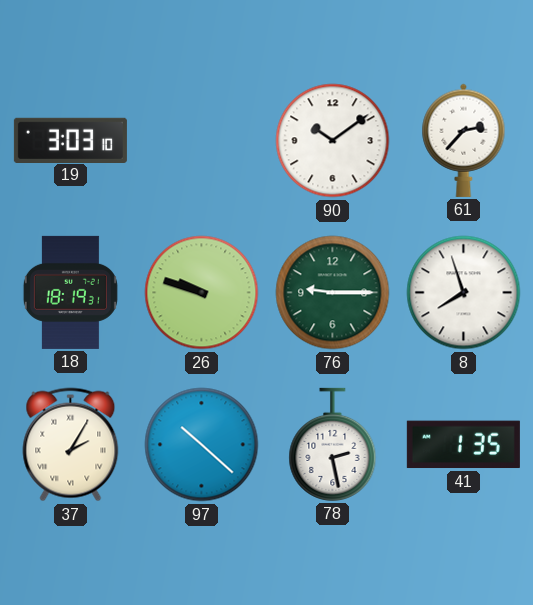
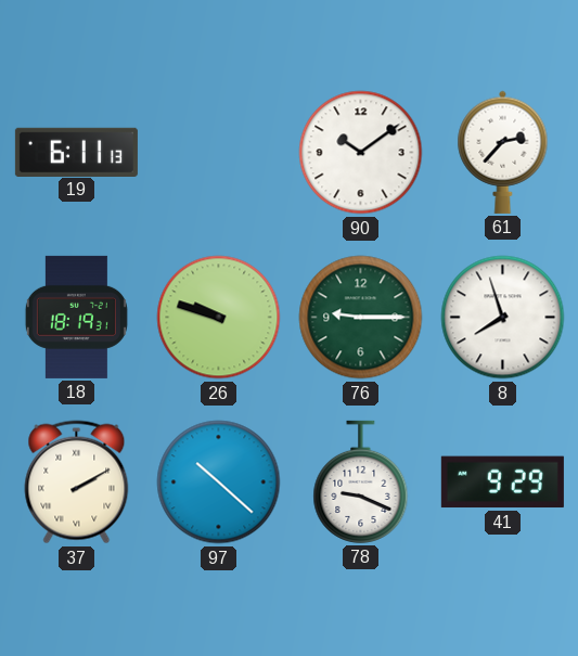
19: 3:03 -> 6:11 (76, 152)
37: 2:05 -> 2:10 (77, 483)
78: 2:28 -> 9:19 (361, 481)
41: 1:35 -> 9:29 (502, 483)
